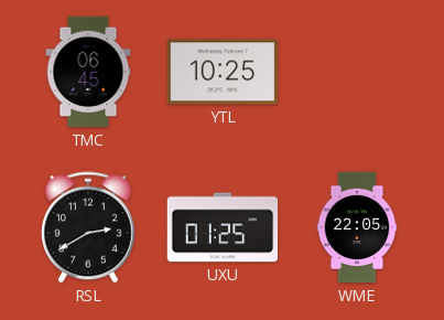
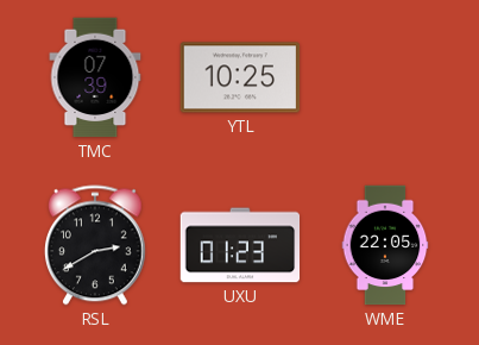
TMC: 06:45 -> 07:39 (95, 77)
UXU: 01:25 -> 01:23 (240, 245)
